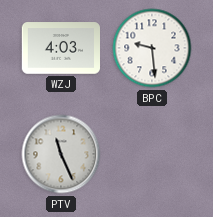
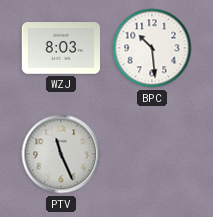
WZJ: 4:03 -> 8:03 (61, 48)
BPC: 9:29 -> 10:29 (152, 48)
